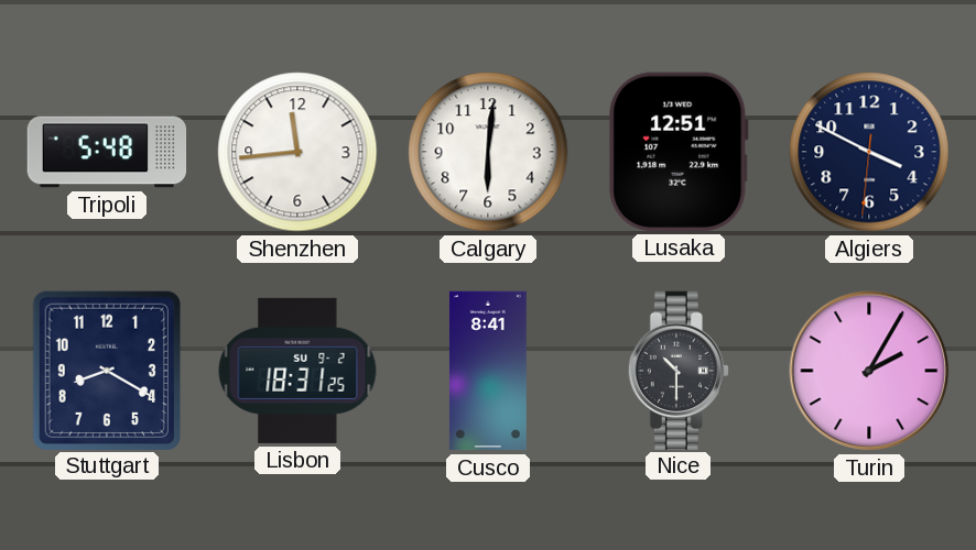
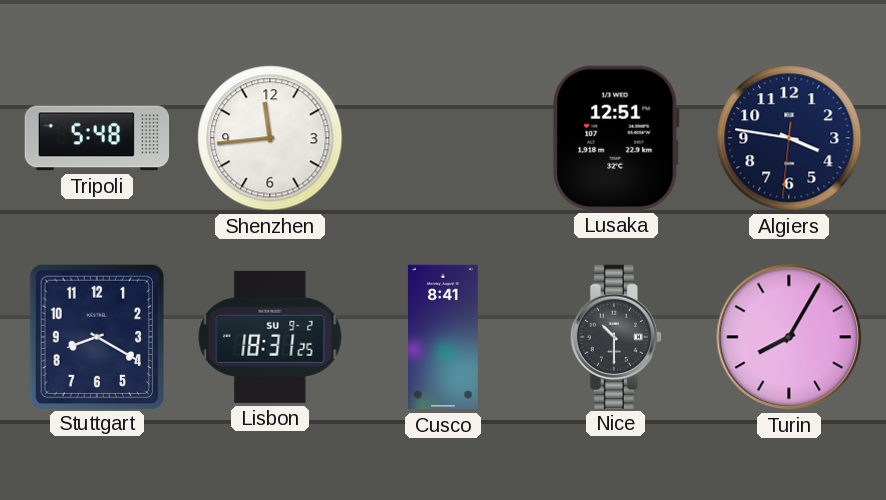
Calgary: 6:01 -> none (488, 152)
Algiers: 3:49 -> 3:46 (789, 138)
Turin: 2:05 -> 8:05 (789, 337)
